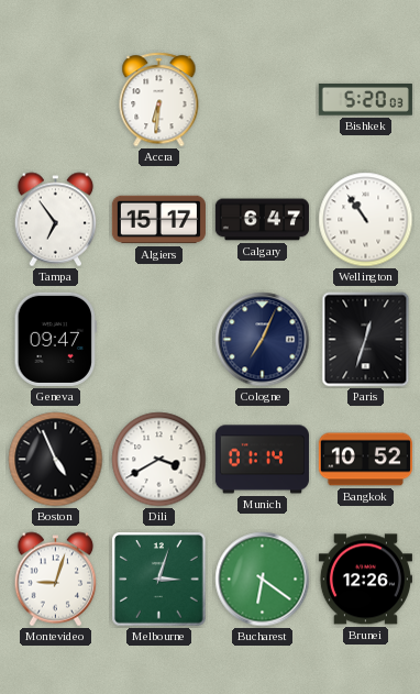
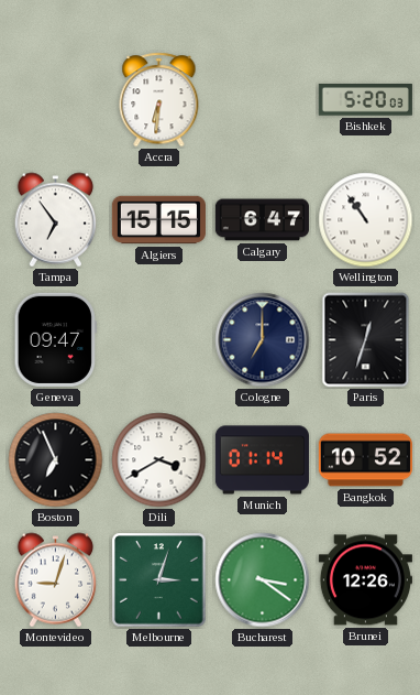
Algiers: 15:17 -> 15:15 (158, 220)
Cologne: 7:04 -> 7:00 (263, 340)
Boston: 4:56 -> 6:56 (56, 460)
Bucharest: 6:21 -> 3:21 (263, 580)
